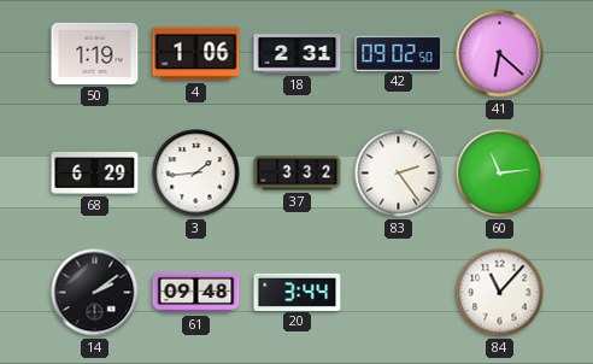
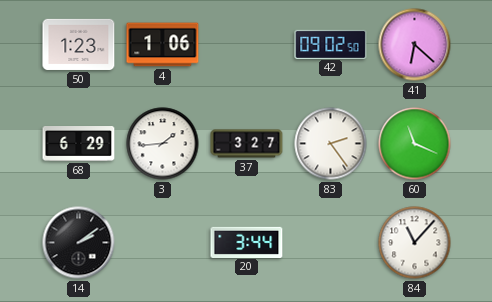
50: 1:19 -> 1:23 (79, 44)
18: 2:31 -> none (298, 54)
37: 3:32 -> 3:27 (247, 144)
60: 11:14 -> 11:19 (415, 144)
61: 09:48 -> none (196, 293)
